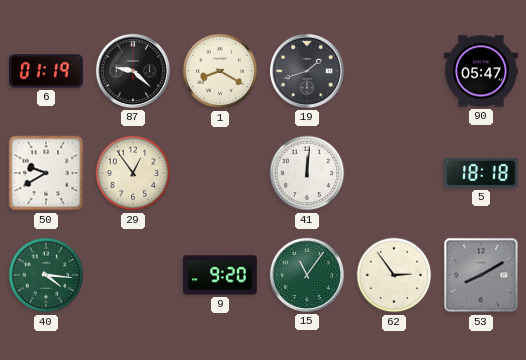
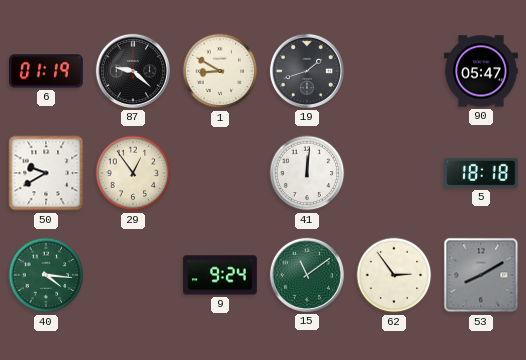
1: 8:20 -> 8:50 (220, 71)
9: 9:20 -> 9:24 (220, 275)
15: 11:06 -> 11:09 (307, 275)
